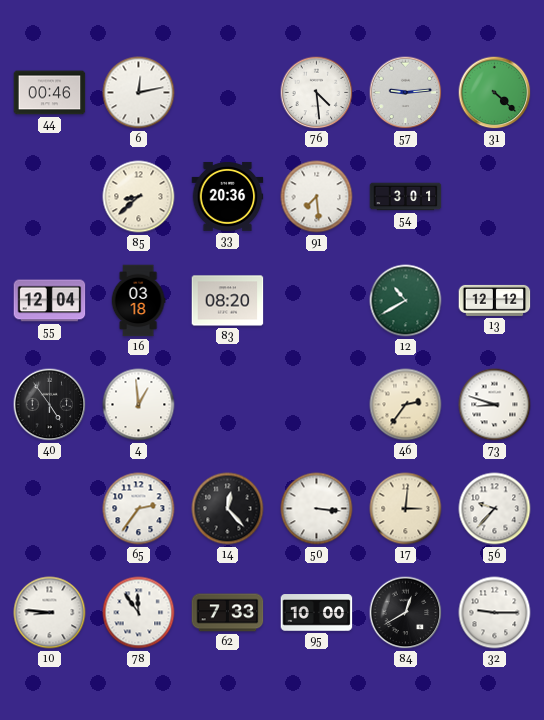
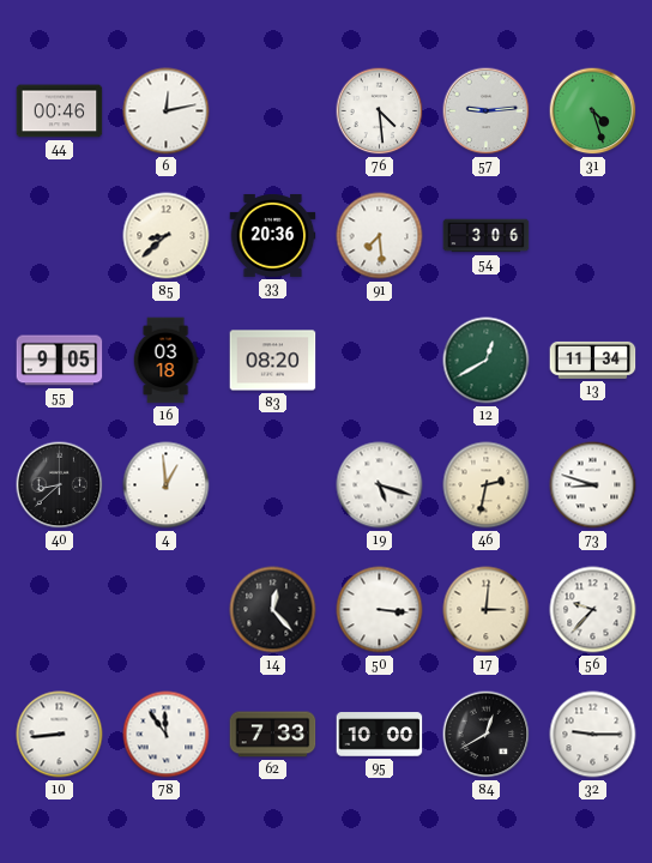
31: 4:22 -> 4:27 (593, 111)
54: 3:01 -> 3:06 (487, 236)
55: 12:04 -> 9:05 (60, 361)
12: 10:40 -> 12:40 (487, 361)
13: 12:12 -> 11:34 (593, 360)
40: 4:54 -> 8:38 (60, 485)
19: none -> 5:18 (380, 485)
46: 2:36 -> 2:32 (487, 485)
65: 2:36 -> none (139, 509)
10: 8:46 -> 8:44 (60, 735)
